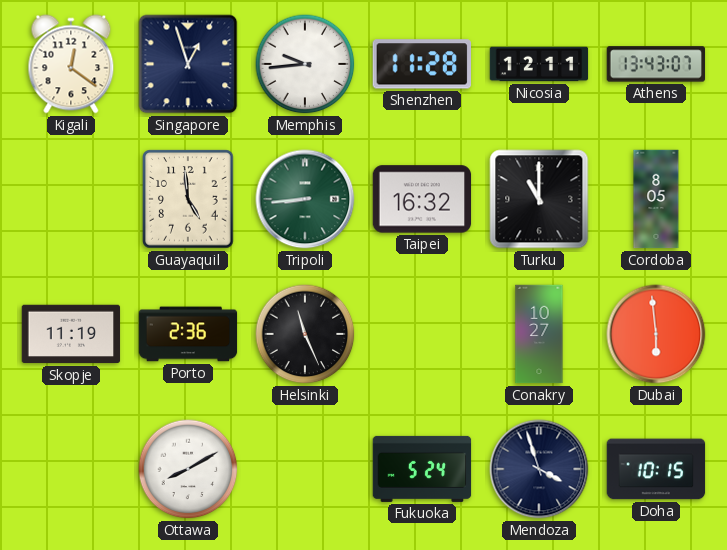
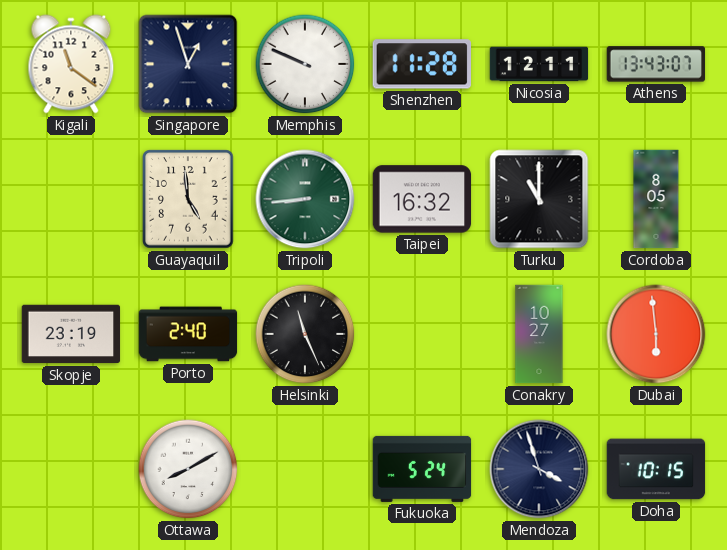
Kigali: 12:21 -> 11:21 (71, 64)
Memphis: 9:44 -> 9:49 (305, 64)
Skopje: 11:19 -> 23:19 (71, 334)
Porto: 2:36 -> 2:40 (188, 334)
